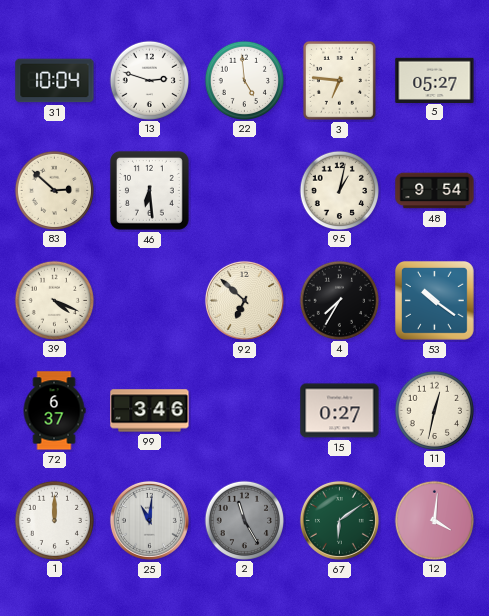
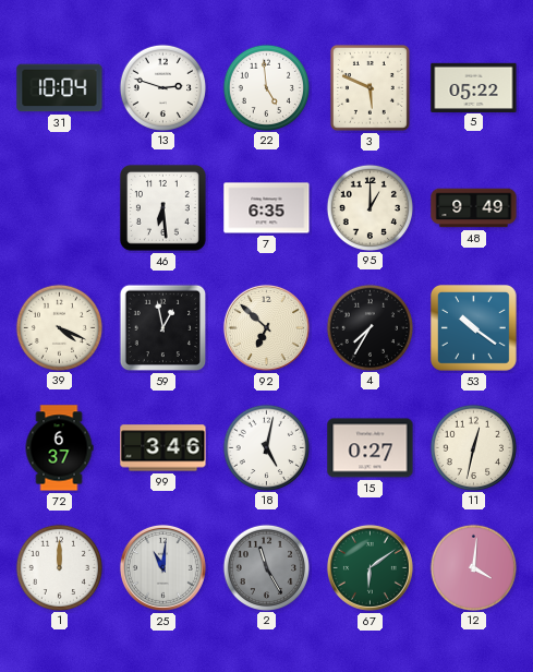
3: 6:46 -> 5:49 (370, 87)
5: 05:27 -> 05:22 (474, 87)
83: 2:52 -> none (54, 190)
7: none -> 6:35 (267, 208)
95: 1:02 -> 1:00 (370, 207)
48: 9:54 -> 9:49 (474, 208)
59: none -> 12:58 (163, 328)
18: none -> 5:02 (266, 447)
